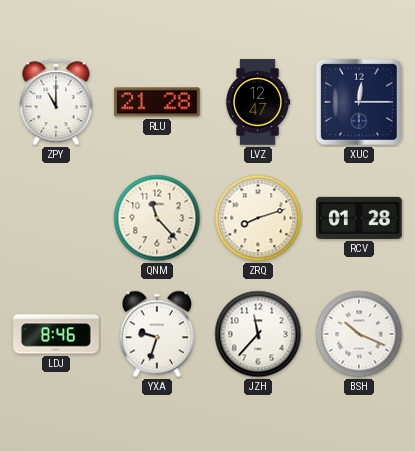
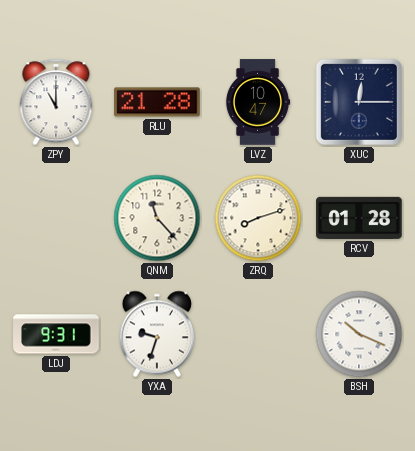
LVZ: 12:47 -> 10:47 (258, 102)
LDJ: 8:46 -> 9:31 (56, 334)
JZH: 11:37 -> none (258, 334)
